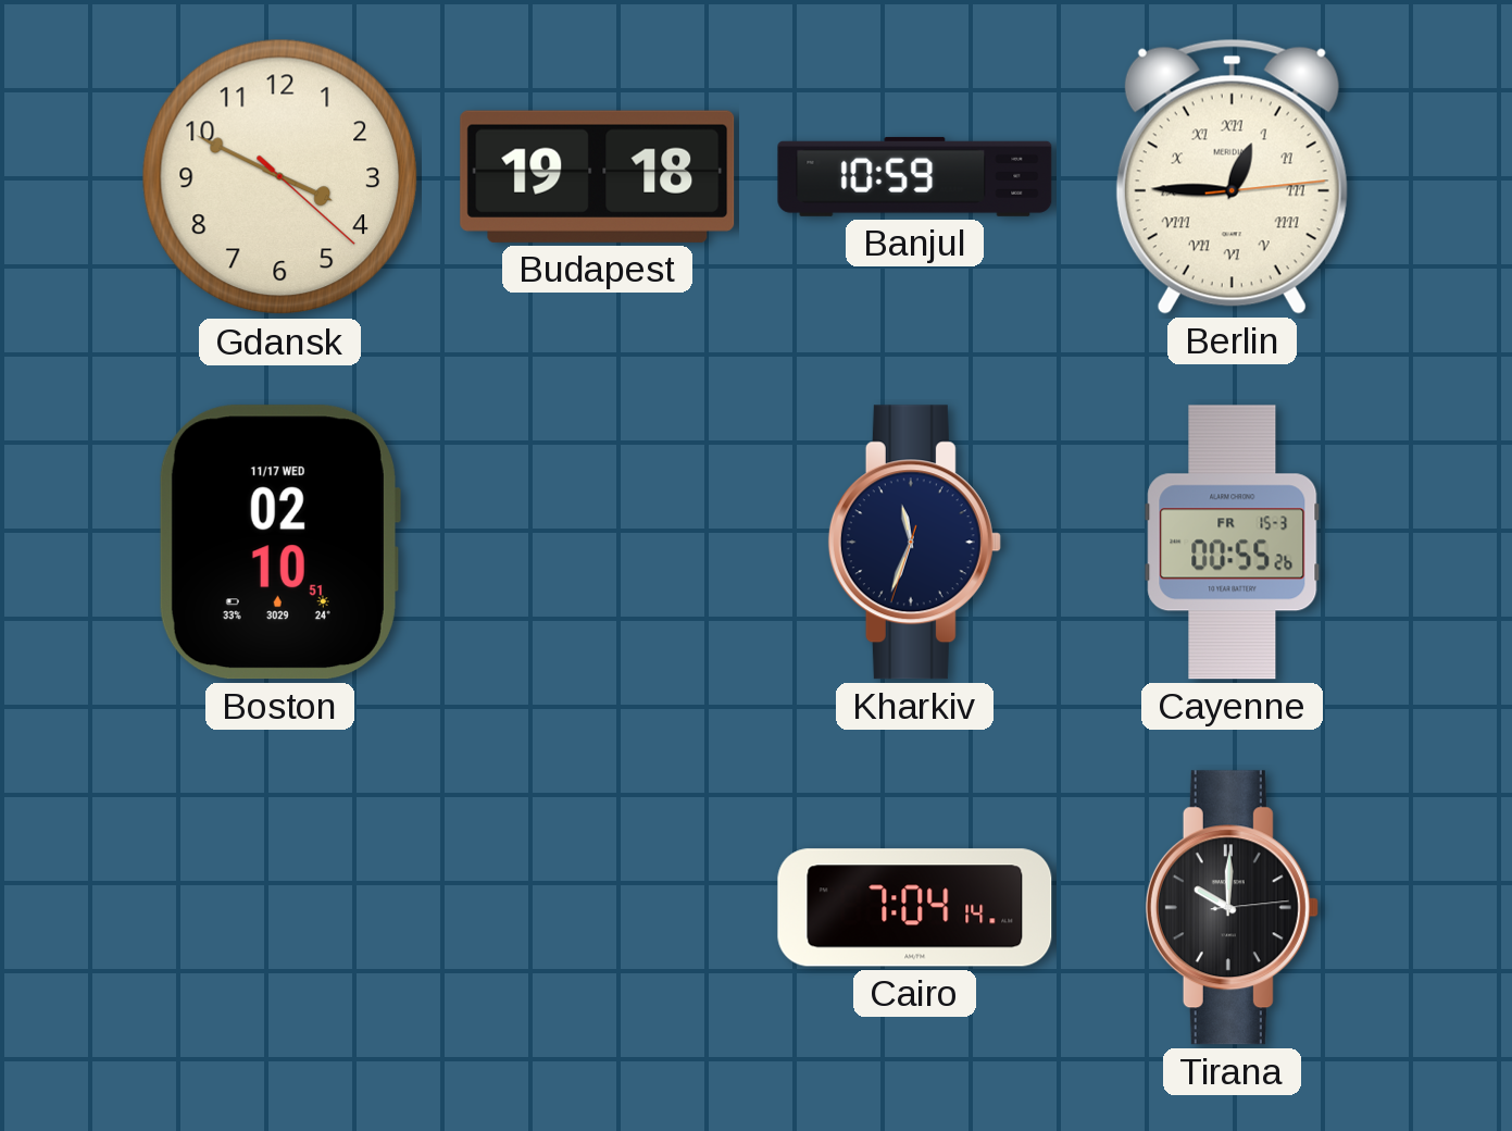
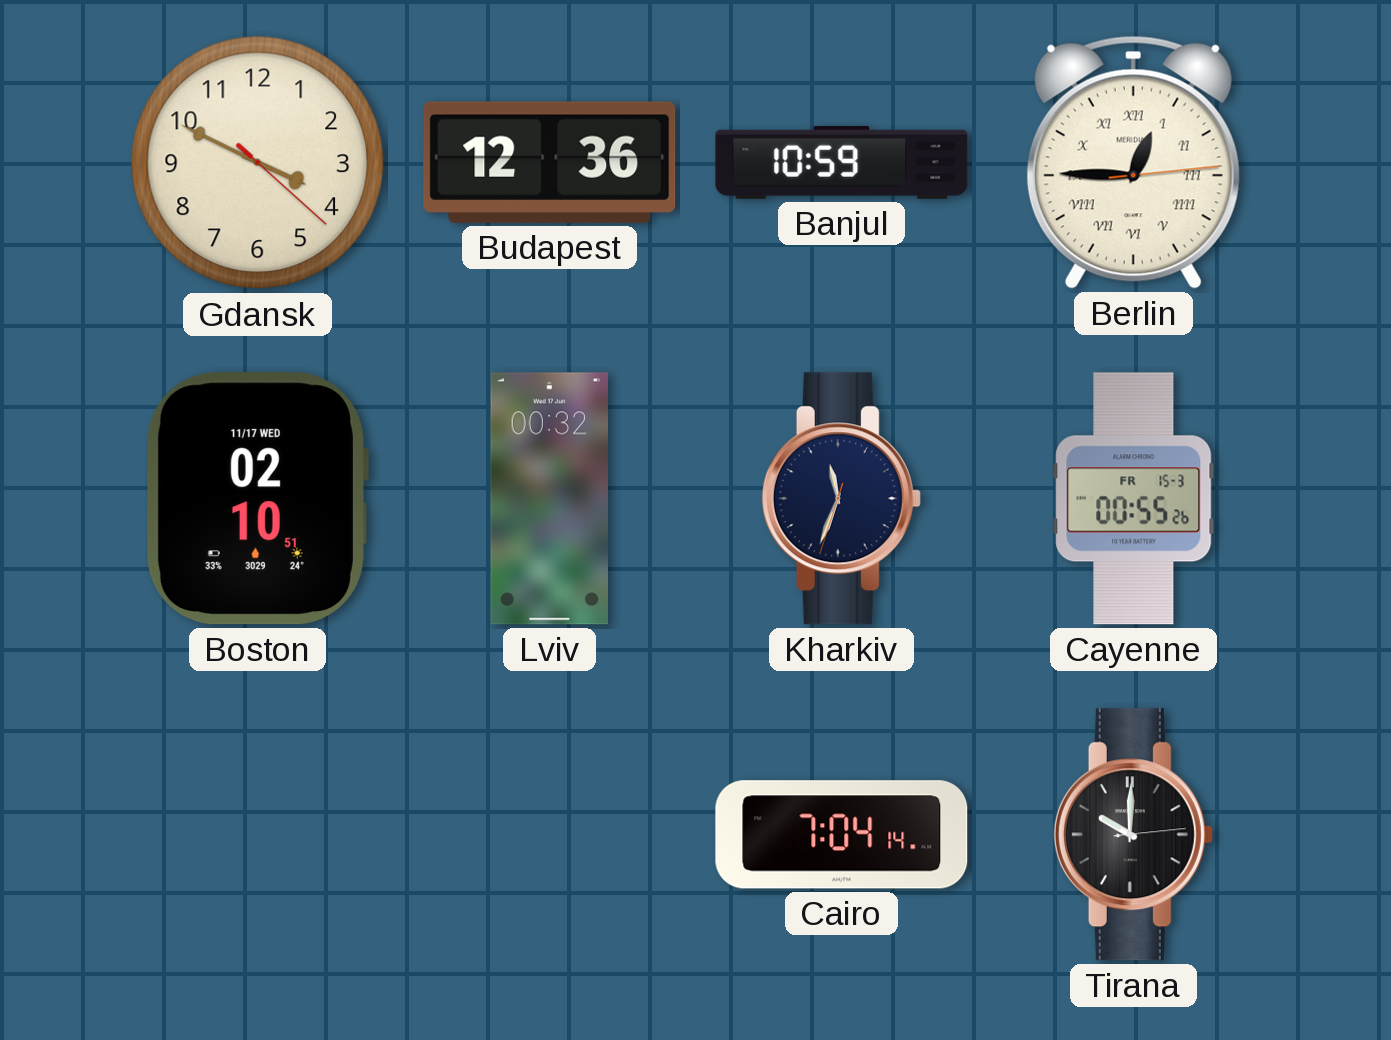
Budapest: 19:18 -> 12:36 (550, 162)
Lviv: none -> 00:32 (549, 499)
